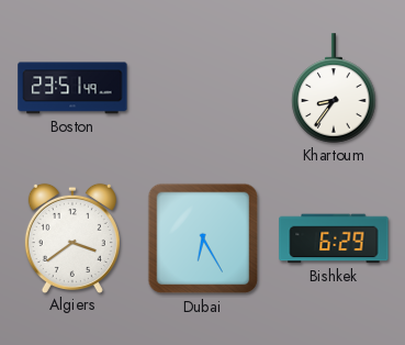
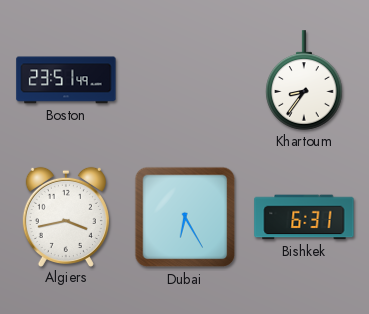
Algiers: 3:39 -> 3:43 (66, 216)
Bishkek: 6:29 -> 6:31 (304, 217)
